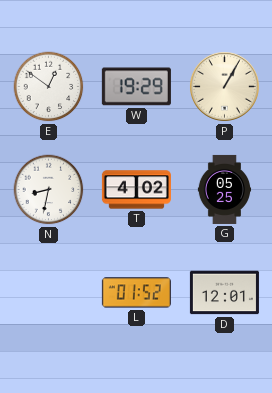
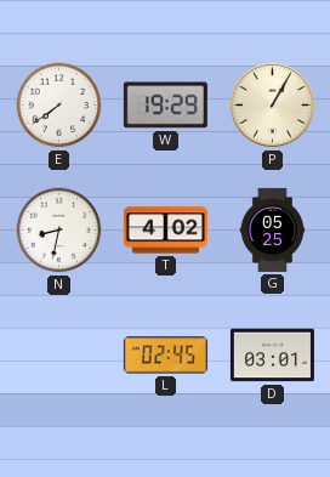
E: 12:51 -> 7:39 (59, 106)
L: 01:52 -> 02:45 (165, 356)
D: 12:01 -> 03:01 (272, 356)
